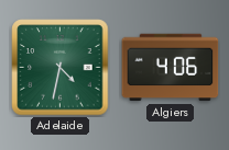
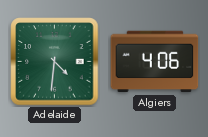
Adelaide: 4:32 -> 4:31 (55, 62)
